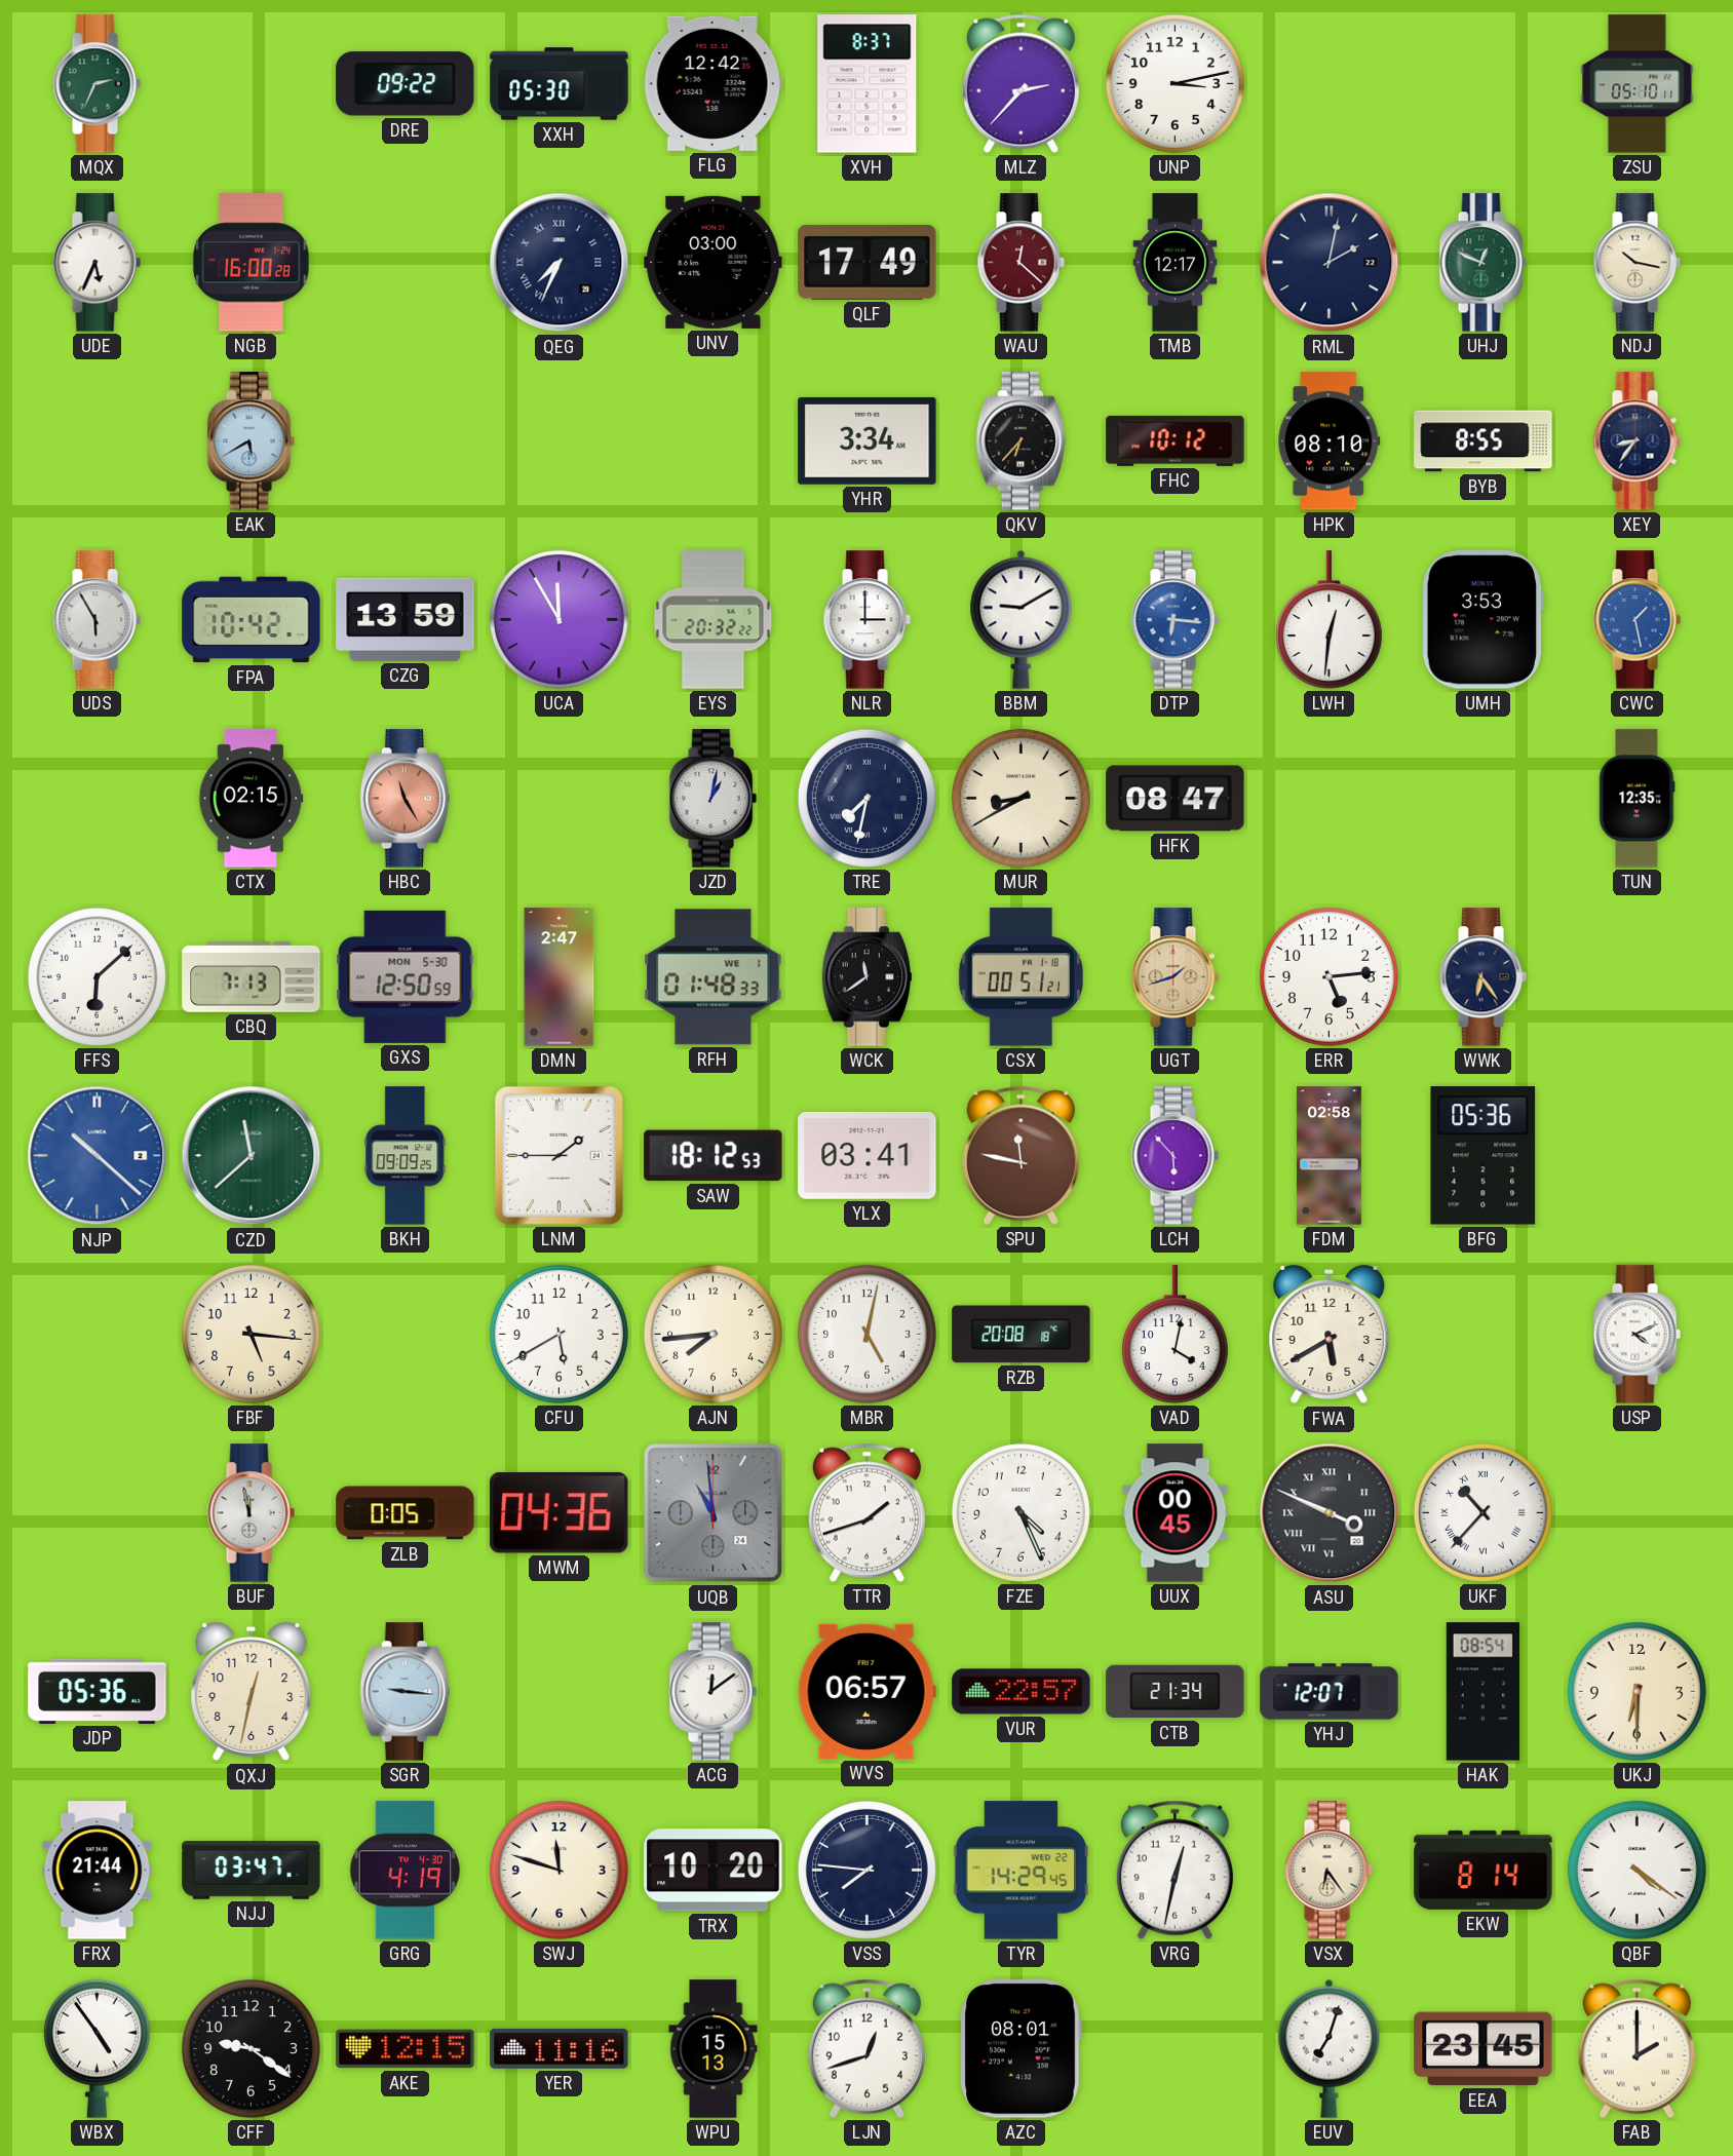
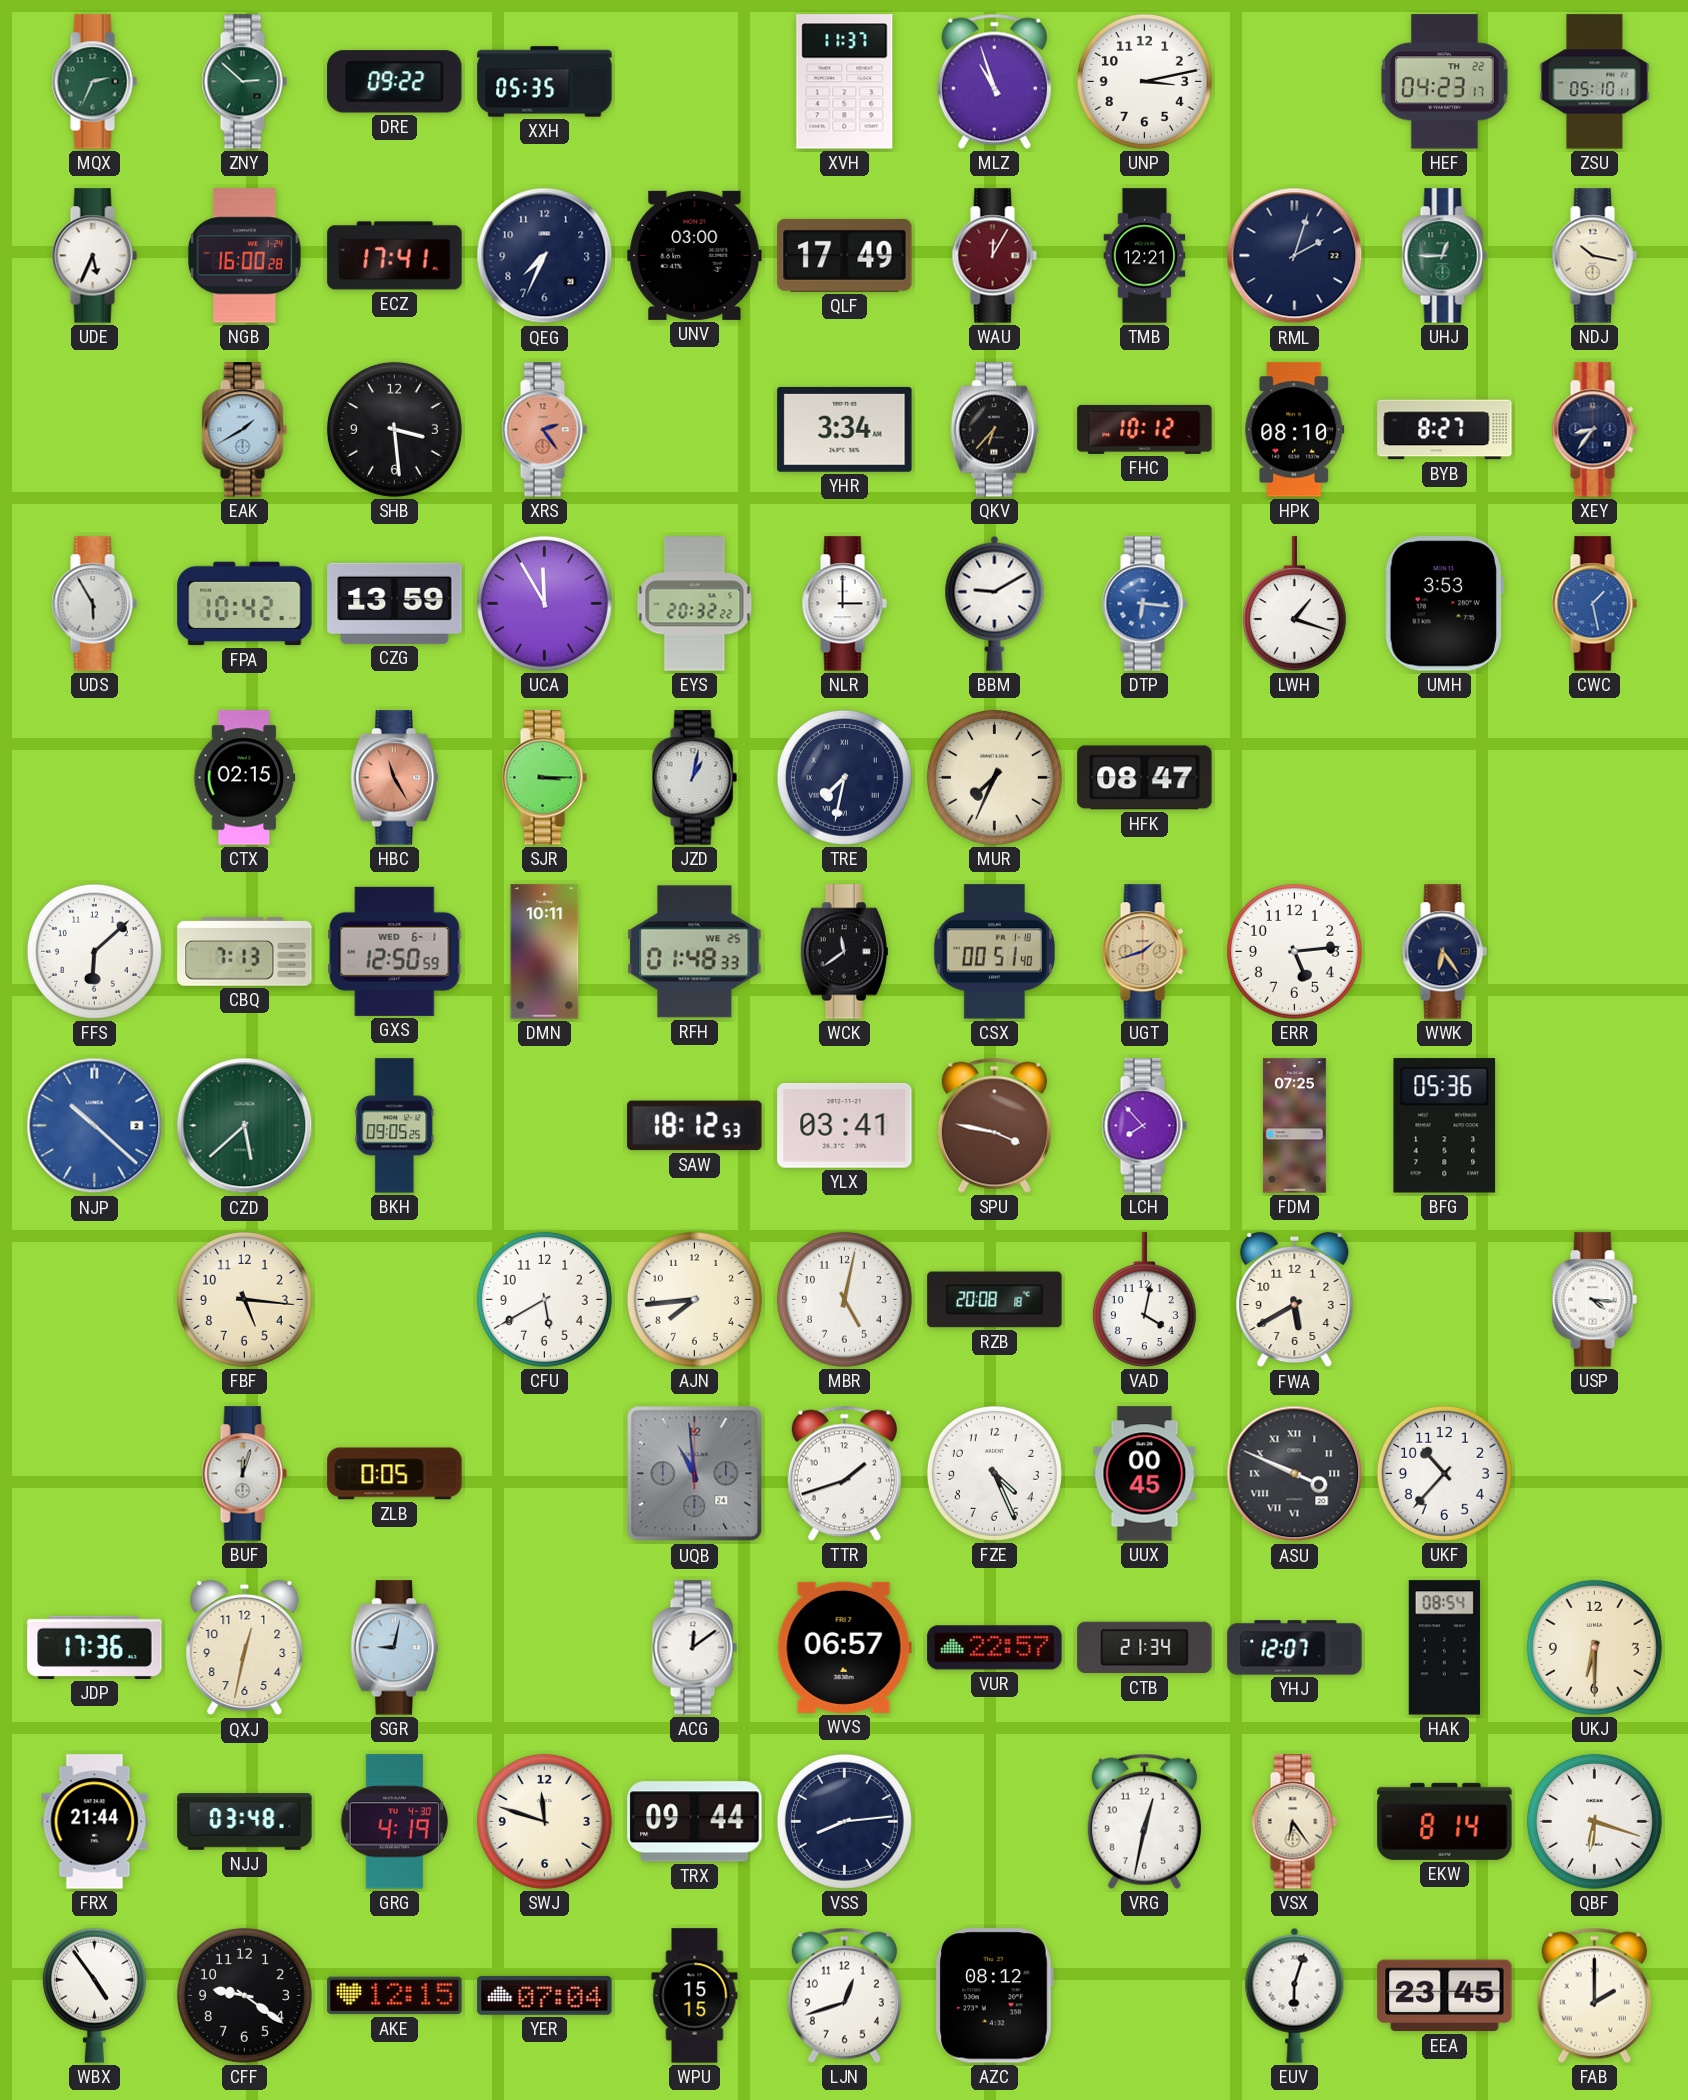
ZNY: none -> 2:52 (244, 82)
XXH: 05:30 -> 05:35 (545, 82)
FLG: 12:42 -> none (713, 83)
XVH: 8:37 -> 11:37 (845, 82)
MLZ: 2:37 -> 10:57 (994, 81)
HEF: none -> 04:23 (1445, 82)
ECZ: none -> 17:41 (395, 256)
QEG numerals: Roman -> Arabic (545, 256)
WAU: 12:22 -> 12:05 (994, 256)
TMB: 12:17 -> 12:21 (1145, 256)
RML: 2:02 -> 2:03 (1295, 256)
UHJ: 12:49 -> 12:45 (1444, 256)
EAK: 5:40 -> 1:40 (244, 430)
SHB: none -> 3:29 (394, 429)
XRS: none -> 2:24 (544, 430)
BYB: 8:55 -> 8:27 (1445, 430)
LWH: 12:31 -> 1:18 (1294, 604)
SJR: none -> 3:15 (544, 778)
MUR: 8:40 -> 7:34 (994, 777)
TUN: 12:35 -> none (1638, 799)
GXS date: MON 5-30 -> WED 6-1 (395, 951)
DMN: 2:47 -> 10:11 (545, 952)
RFH date: WE 1 -> WE 25 (695, 952)
CSX: 00:51:21 -> 00:51:40 (994, 952)
CZD: 11:38 -> 5:38 (245, 1126)
BKH: 09:09 -> 09:05 (395, 1126)
LNM: 1:45 -> none (559, 1155)
SPU: 11:47 -> 3:47 (994, 1125)
LCH: 5:53 -> 7:53 (1144, 1126)
FDM: 02:58 -> 07:25 (1295, 1126)
USP: 4:11 -> 4:16 (1594, 1300)
BUF: 11:58 -> 12:03 (244, 1474)
MWM: 04:36 -> none (559, 1512)
UKF numerals: Roman -> Arabic (1444, 1473)
JDP: 05:36 -> 17:36 (95, 1647)
SGR: 9:16 -> 9:02 (394, 1648)
NJJ: 03:47 -> 03:48 (245, 1822)
TRX: 10:20 -> 09:44 (695, 1822)
VSS: 7:46 -> 8:14 (844, 1821)
TYR: 14:29 -> none (1022, 1871)
QBF: 4:21 -> 6:18 (1594, 1821)
YER: 11:16 -> 07:04 (545, 1995)
WPU: 15:13 -> 15:15 (695, 1996)
AZC: 08:01 -> 08:12 (994, 1996)
EUV: 7:03 -> 6:03 (1295, 1995)
